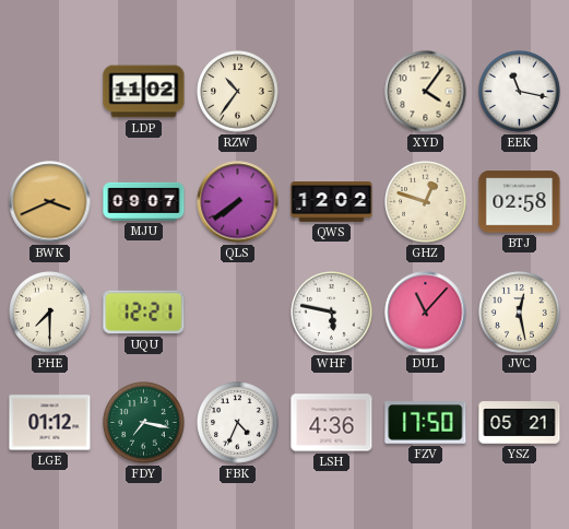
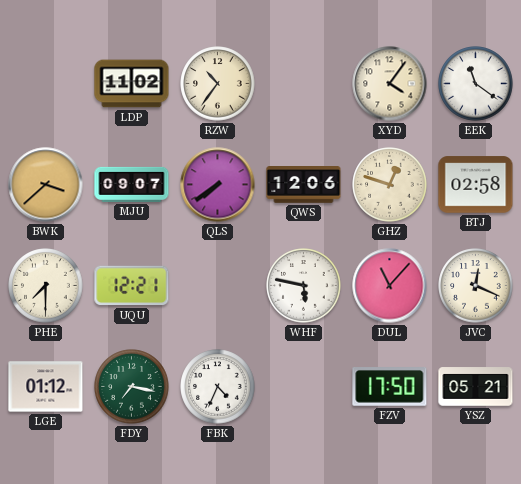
EEK: 11:17 -> 11:21 (476, 84)
BWK: 3:41 -> 3:38 (46, 185)
QWS: 12:02 -> 12:06 (304, 185)
JVC: 12:28 -> 12:19 (476, 286)
LSH: 4:36 -> none (332, 423)
